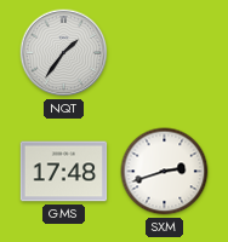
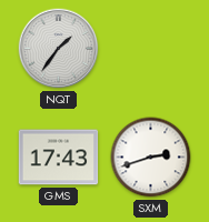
GMS: 17:48 -> 17:43 (59, 158)
